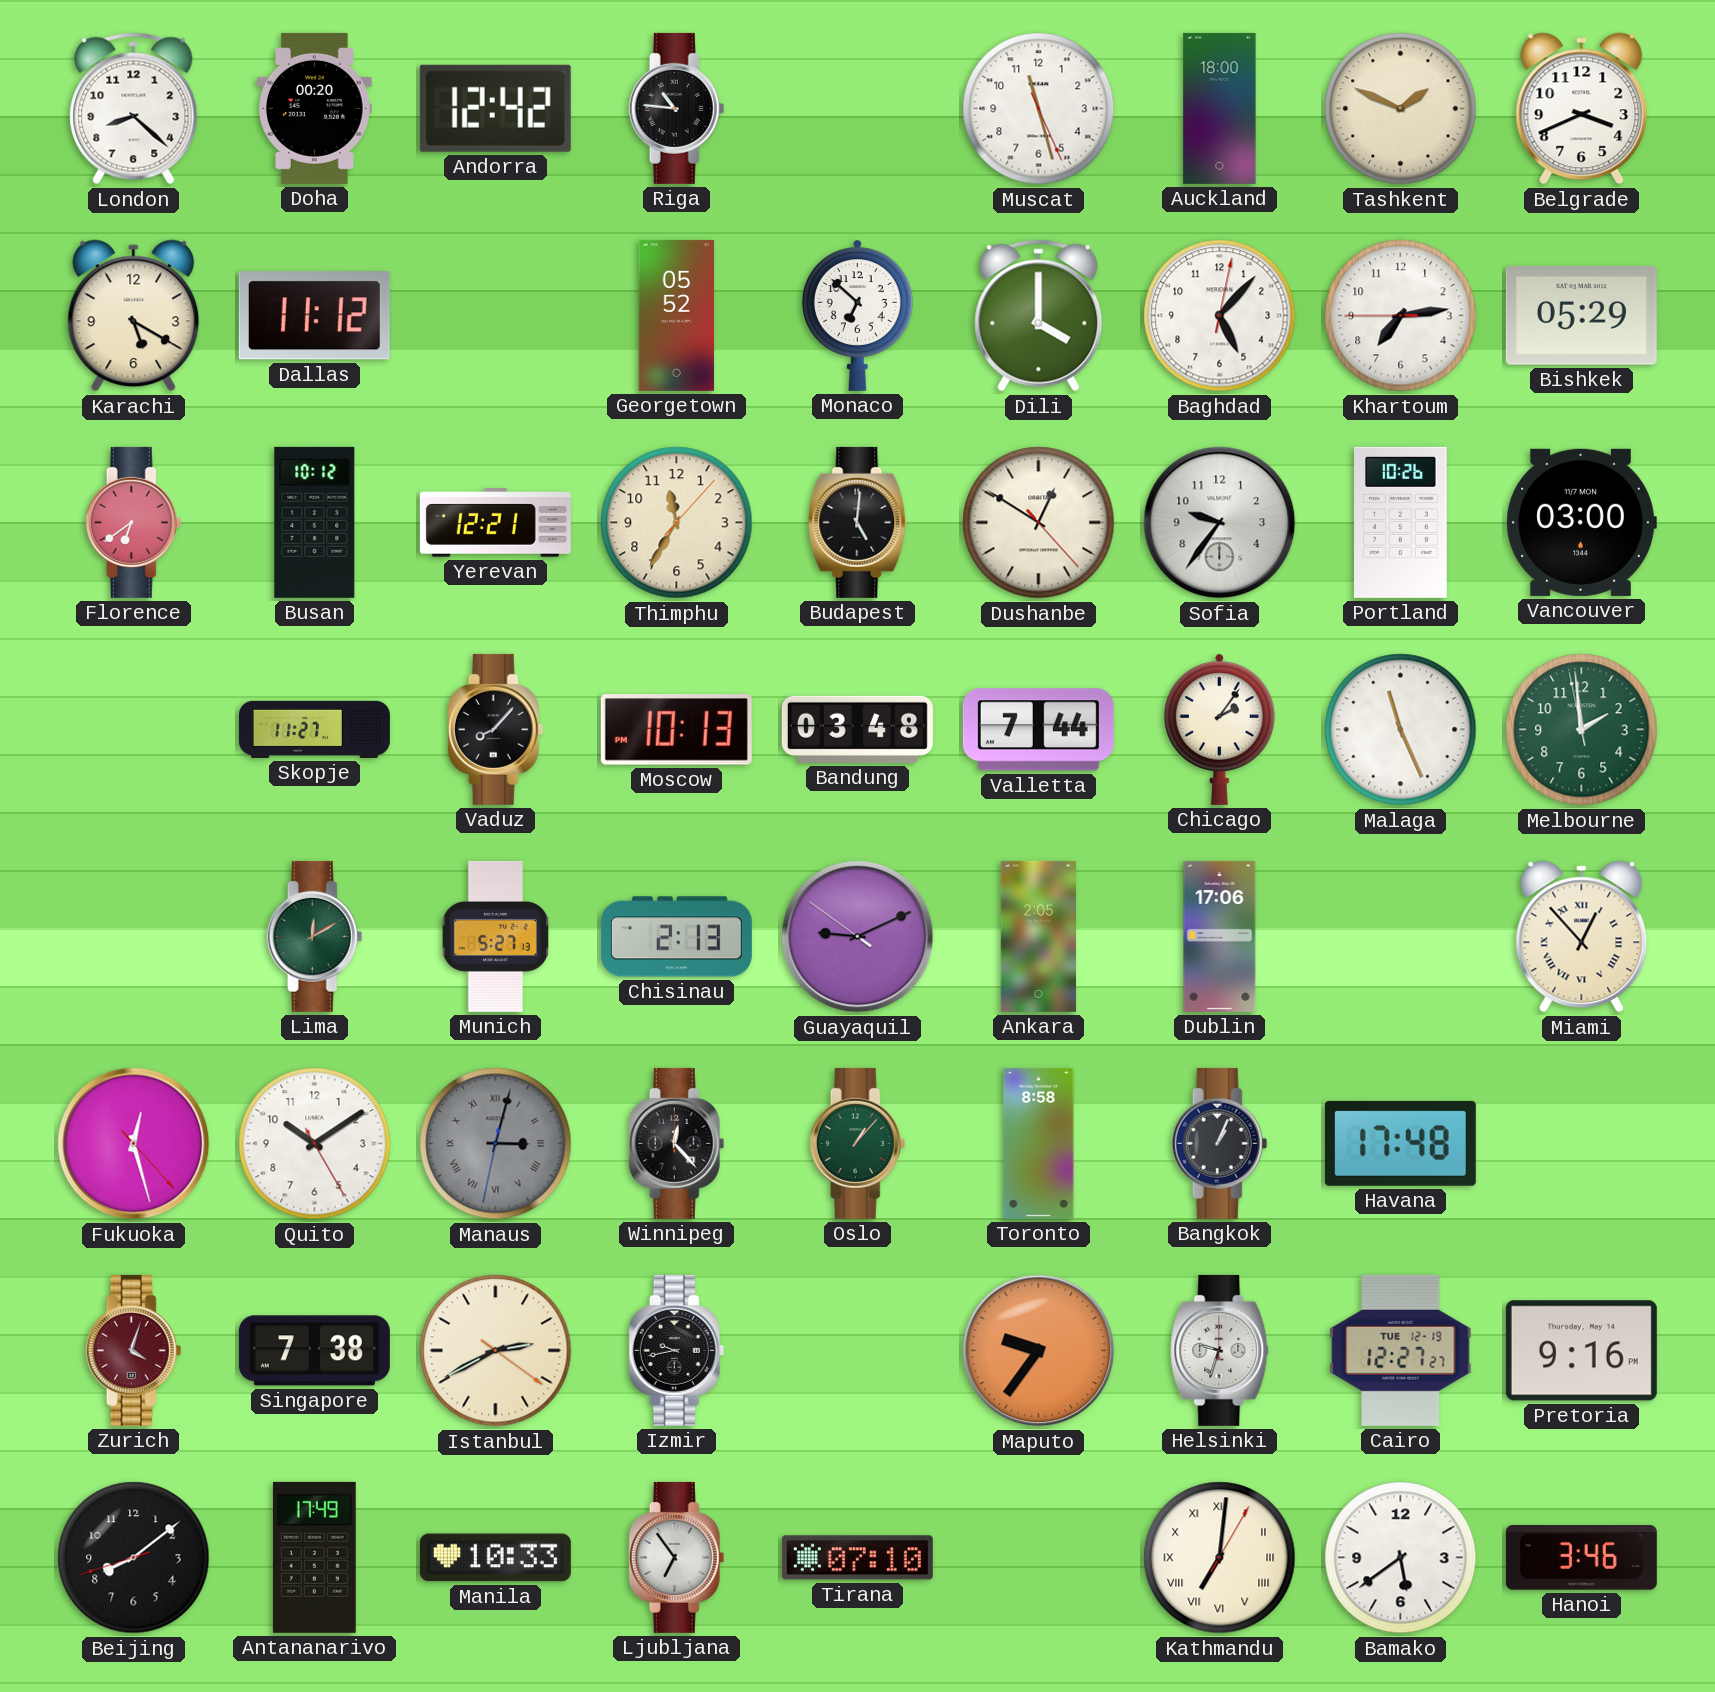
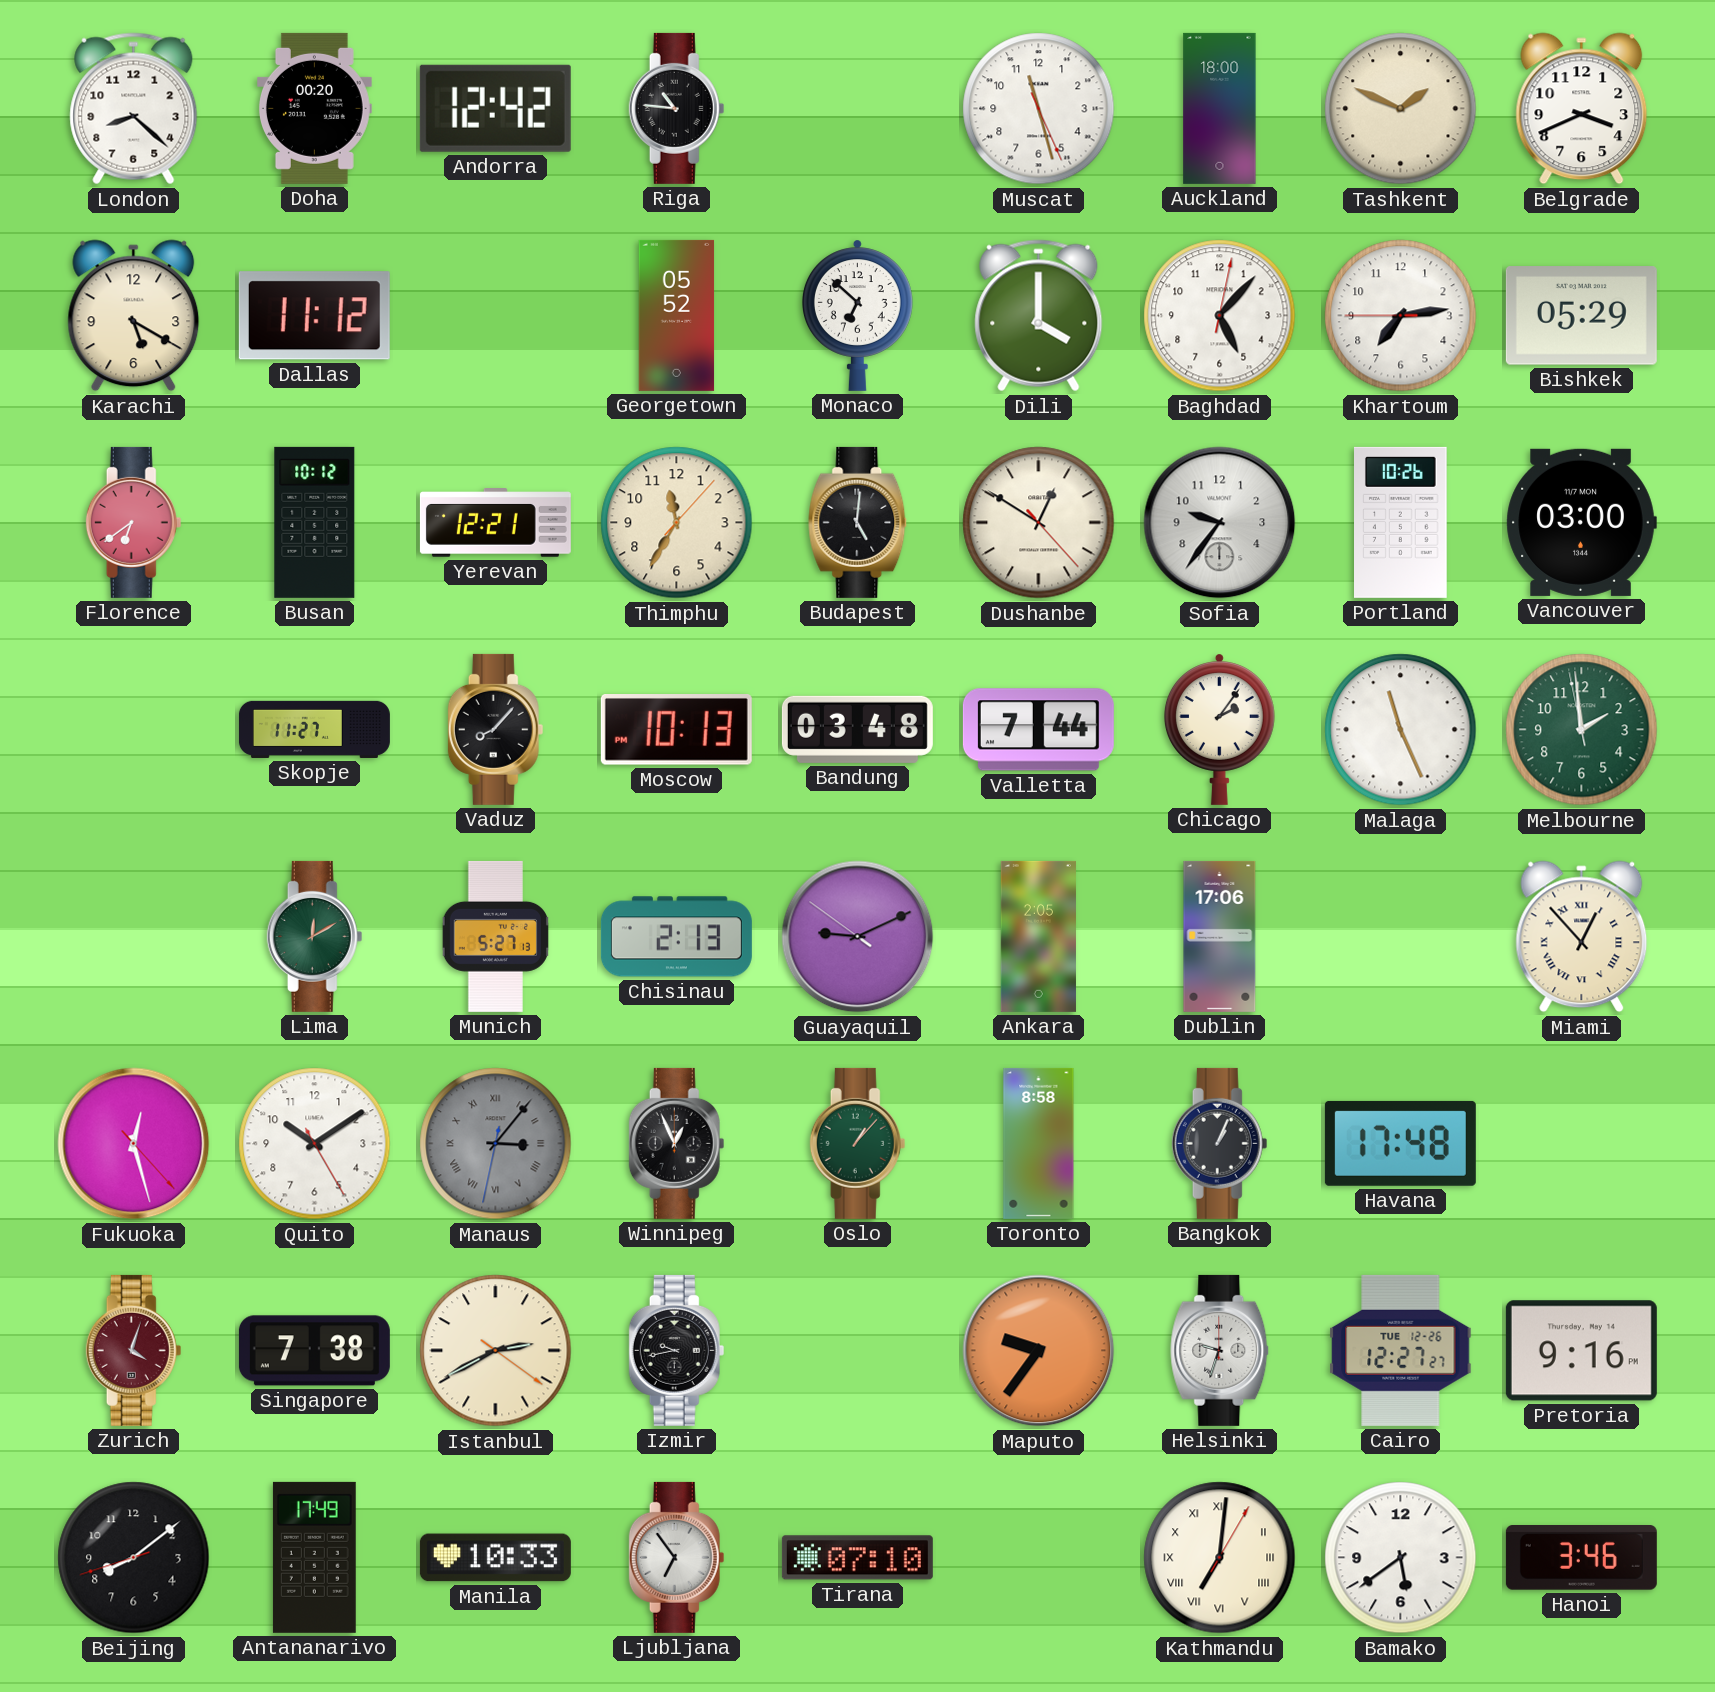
Manaus: 3:02 -> 3:06 (496, 1144)
Winnipeg: 12:23 -> 12:56 (677, 1143)
Cairo date: TUE 12-19 -> TUE 12-26 (1401, 1350)
